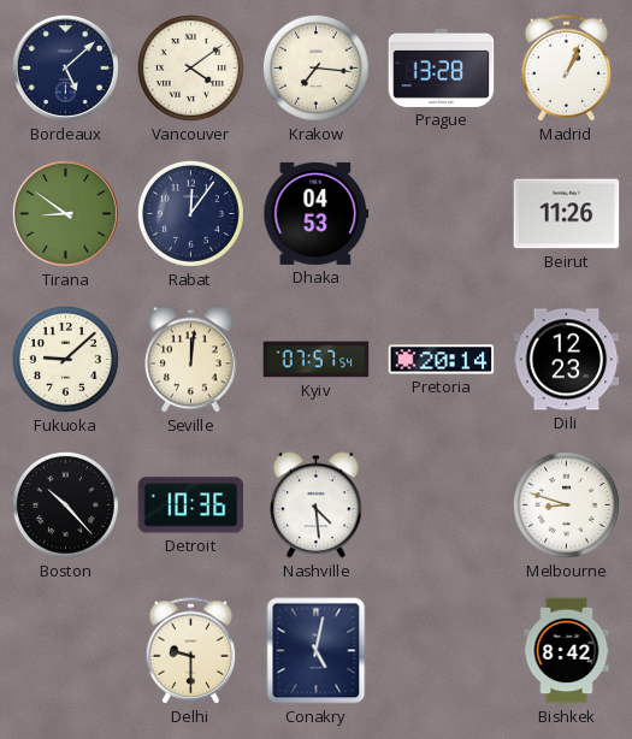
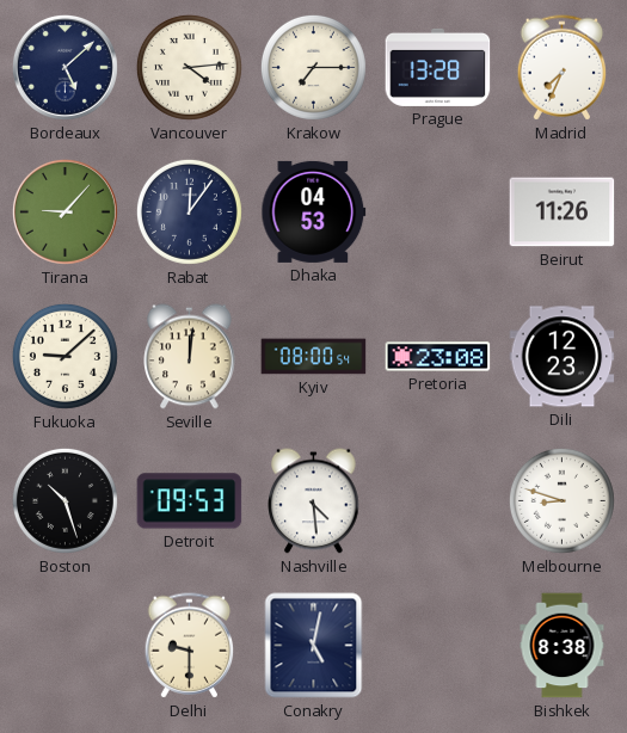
Vancouver: 4:09 -> 4:14 (189, 67)
Krakow: 7:16 -> 7:15 (313, 67)
Madrid: 1:04 -> 7:34 (563, 68)
Tirana: 8:51 -> 9:07 (64, 211)
Kyiv: 07:57 -> 08:00 (314, 357)
Pretoria: 20:14 -> 23:08 (438, 357)
Boston: 10:23 -> 10:27 (64, 500)
Detroit: 10:36 -> 09:53 (190, 501)
Bishkek: 8:42 -> 8:38 (563, 646)
